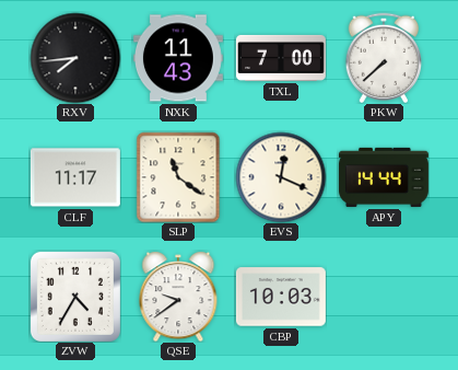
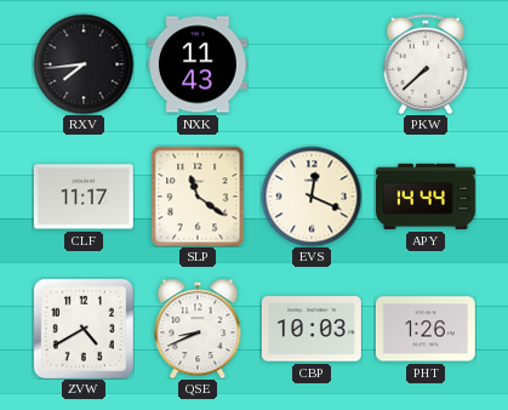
TXL: 7:00 -> none (281, 58)
ZVW: 4:35 -> 4:40 (84, 329)
QSE: 9:39 -> 8:41 (198, 329)
PHT: none -> 1:26 (426, 329)
